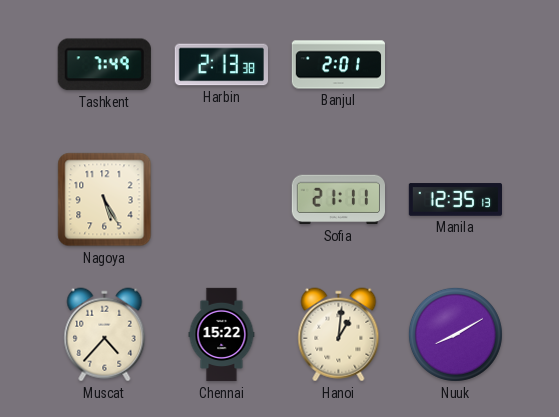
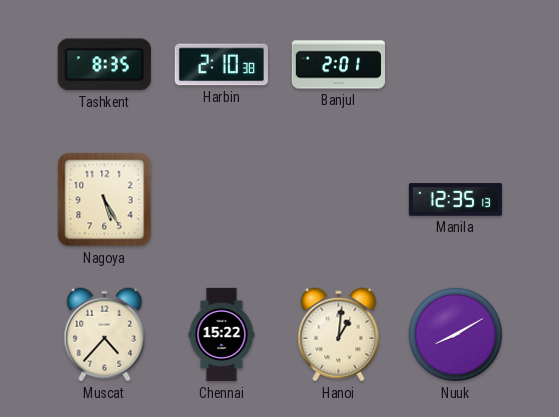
Tashkent: 7:49 -> 8:35 (104, 65)
Harbin: 2:13 -> 2:10 (221, 65)
Sofia: 21:11 -> none (338, 200)
